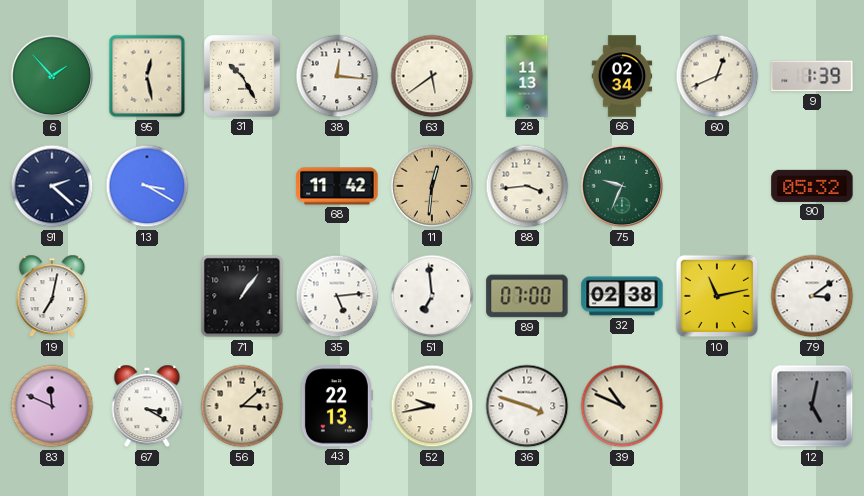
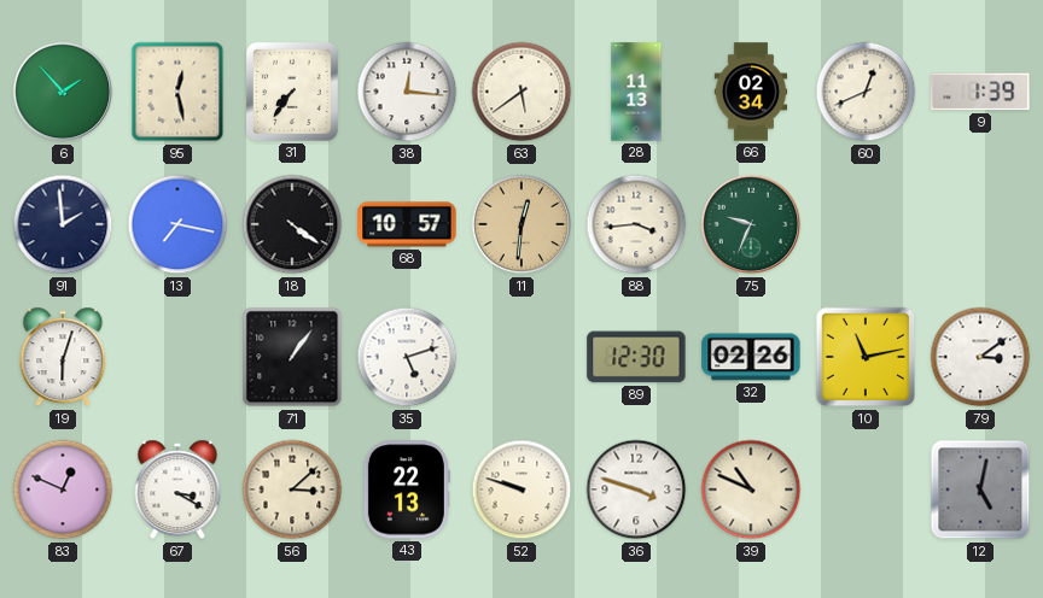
31: 10:25 -> 7:36 (292, 92)
91: 2:22 -> 1:59 (63, 224)
13: 3:20 -> 7:17 (177, 224)
18: none -> 4:21 (292, 224)
68: 11:42 -> 10:57 (407, 224)
90: 05:32 -> none (812, 186)
19: 7:02 -> 6:03 (63, 357)
35: 5:14 -> 5:12 (407, 357)
51: 6:59 -> none (432, 296)
89: 07:00 -> 12:30 (636, 357)
32: 02:38 -> 02:26 (751, 357)
83: 11:49 -> 12:49 (63, 489)
52: 9:43 -> 9:48 (521, 489)
